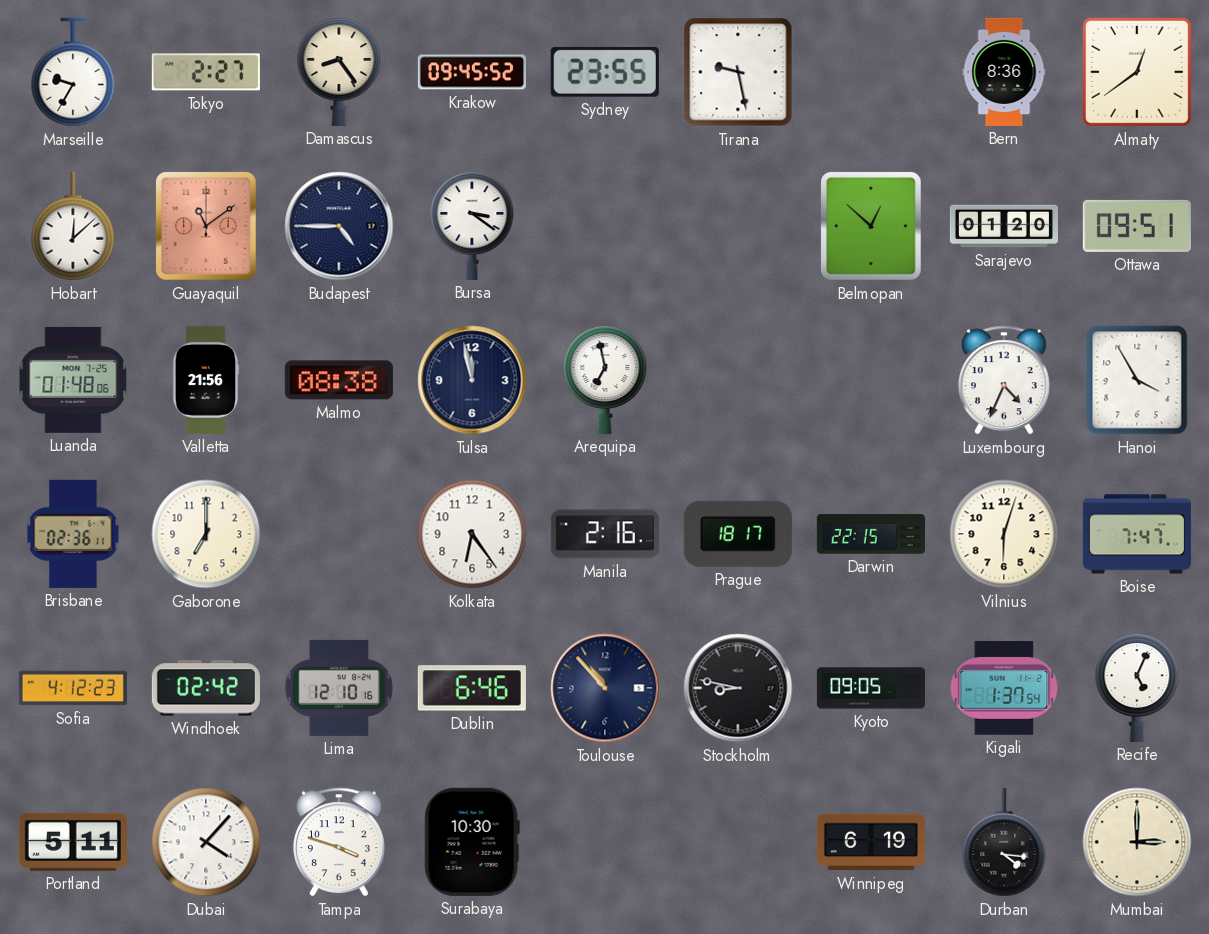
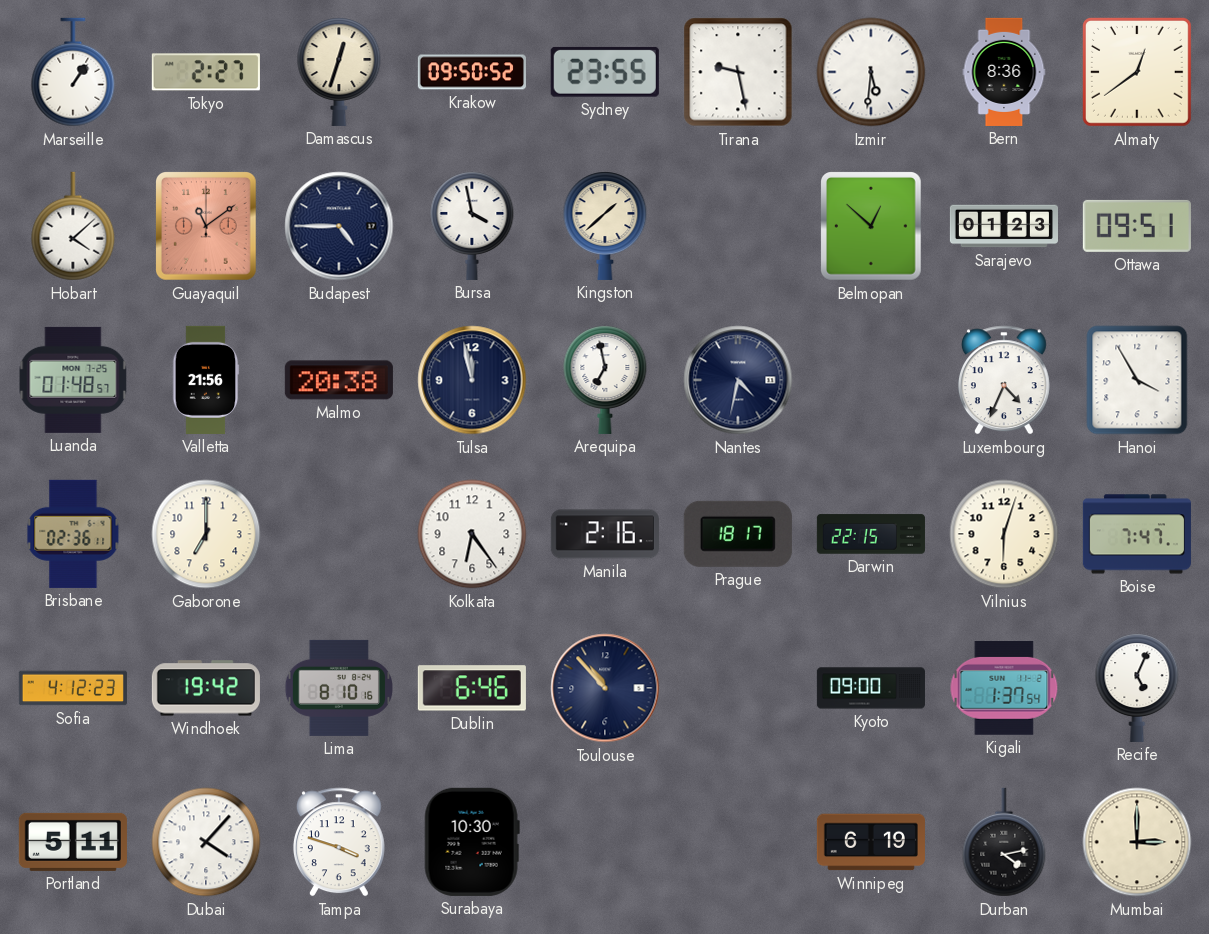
Marseille: 9:35 -> 1:06 (73, 72)
Damascus: 8:24 -> 12:33 (339, 72)
Krakow: 09:45 -> 09:50 (472, 72)
Izmir: none -> 5:31 (871, 72)
Hobart: 12:08 -> 4:08 (73, 226)
Bursa: 3:21 -> 3:58 (472, 226)
Kingston: none -> 1:38 (605, 226)
Sarajevo: 01:20 -> 01:23 (1003, 226)
Luanda: 01:48:06 -> 01:48:57 (73, 380)
Malmo: 08:38 -> 20:38 (339, 380)
Nantes: none -> 4:32 (738, 380)
Windhoek: 02:42 -> 19:42 (206, 688)
Lima: 12:10 -> 8:10 (338, 688)
Stockholm: 8:47 -> none (738, 688)
Kyoto: 09:05 -> 09:00 (871, 688)
Durban: 4:16 -> 4:13 (1004, 842)
